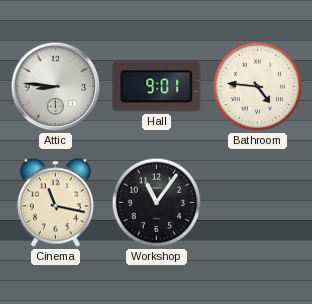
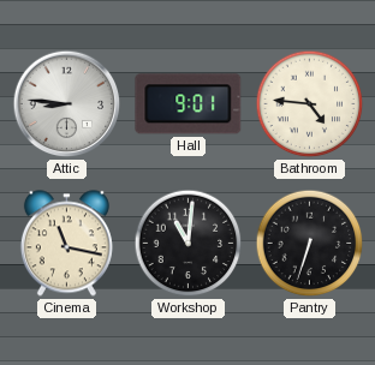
Workshop: 11:06 -> 11:01 (189, 244)
Pantry: none -> 6:33 (310, 244)
